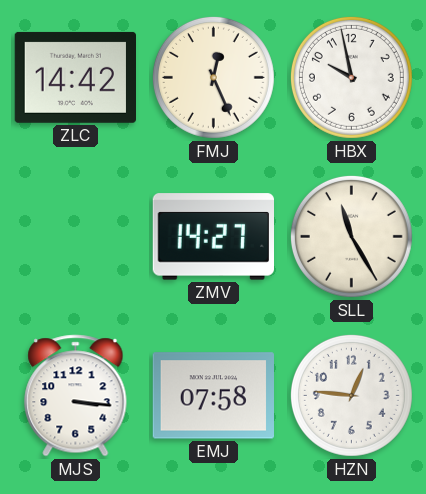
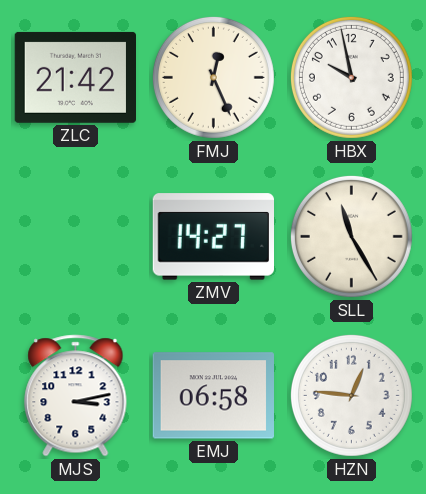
ZLC: 14:42 -> 21:42 (75, 77)
MJS: 3:16 -> 3:13 (76, 396)
EMJ: 07:58 -> 06:58 (213, 396)
